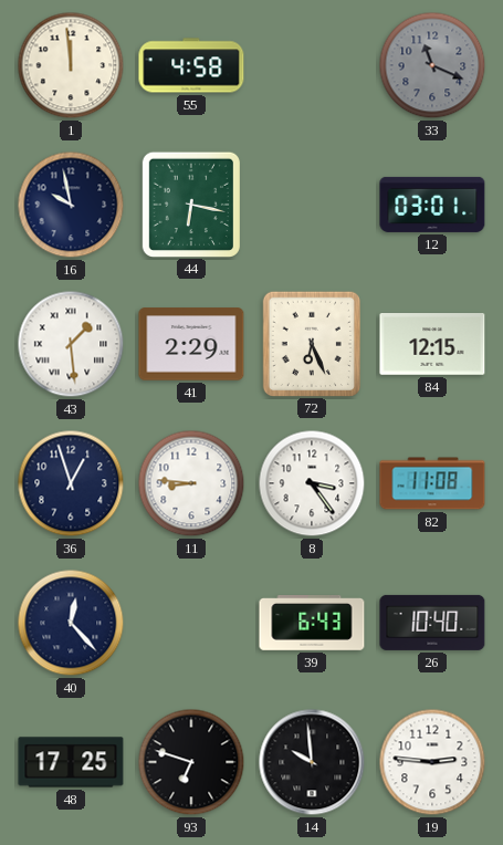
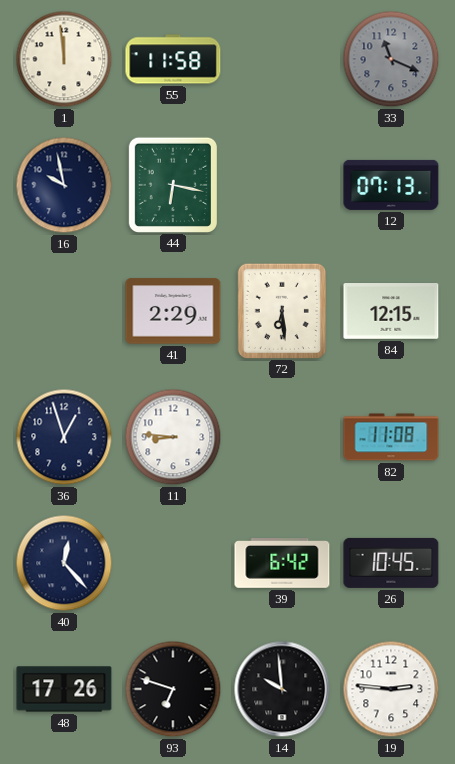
55: 4:58 -> 11:58 (173, 59)
12: 03:01 -> 07:13 (391, 185)
43: 1:29 -> none (71, 344)
72: 6:26 -> 6:29 (282, 310)
8: 3:24 -> none (312, 483)
39: 6:43 -> 6:42 (282, 564)
26: 10:40 -> 10:45 (391, 563)
48: 17:25 -> 17:26 (64, 689)
